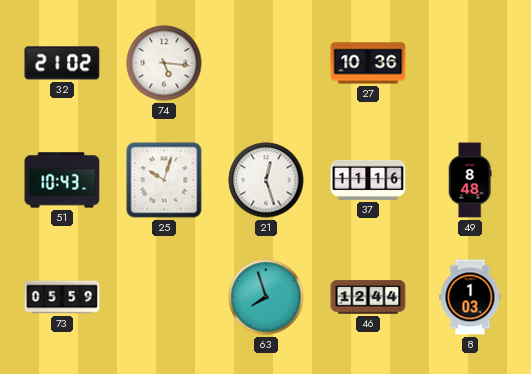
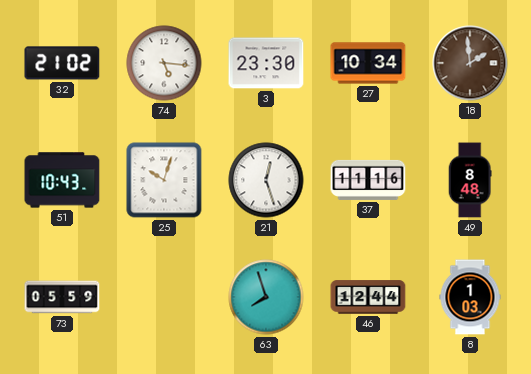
3: none -> 23:30 (266, 63)
27: 10:36 -> 10:34 (368, 63)
18: none -> 1:59 (470, 63)
